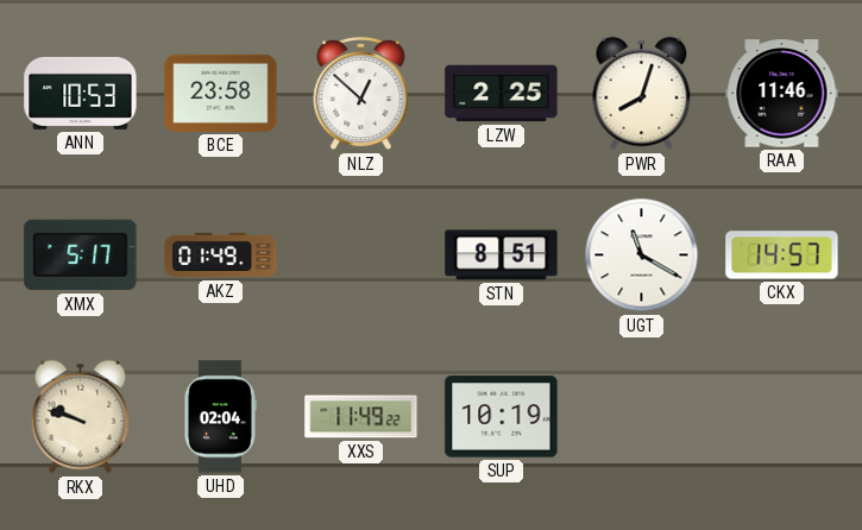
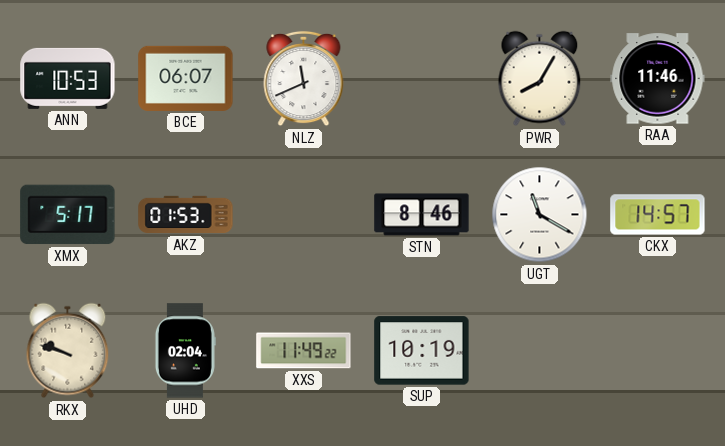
BCE: 23:58 -> 06:07 (186, 78)
NLZ: 12:52 -> 11:41 (304, 79)
LZW: 2:25 -> none (502, 94)
PWR: 8:03 -> 8:05 (540, 79)
AKZ: 01:49 -> 01:53 (186, 215)
STN: 8:51 -> 8:46 (422, 215)
